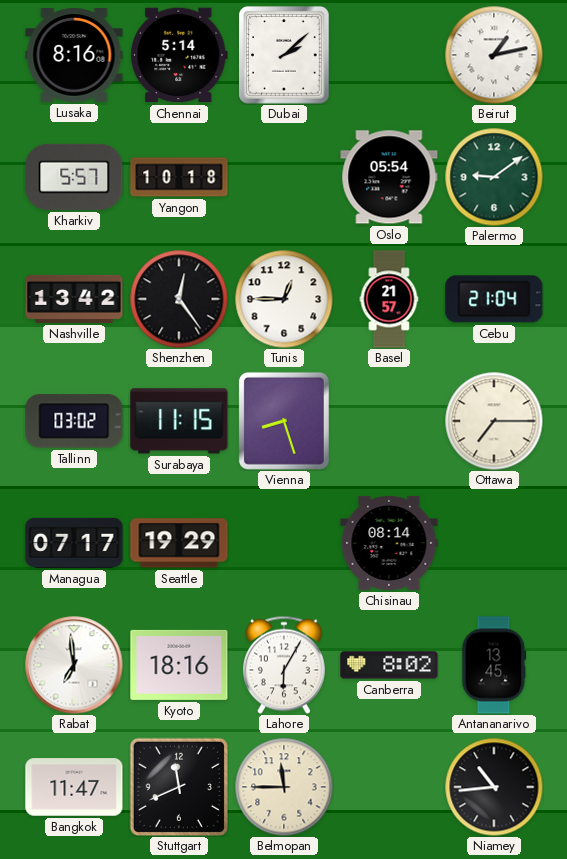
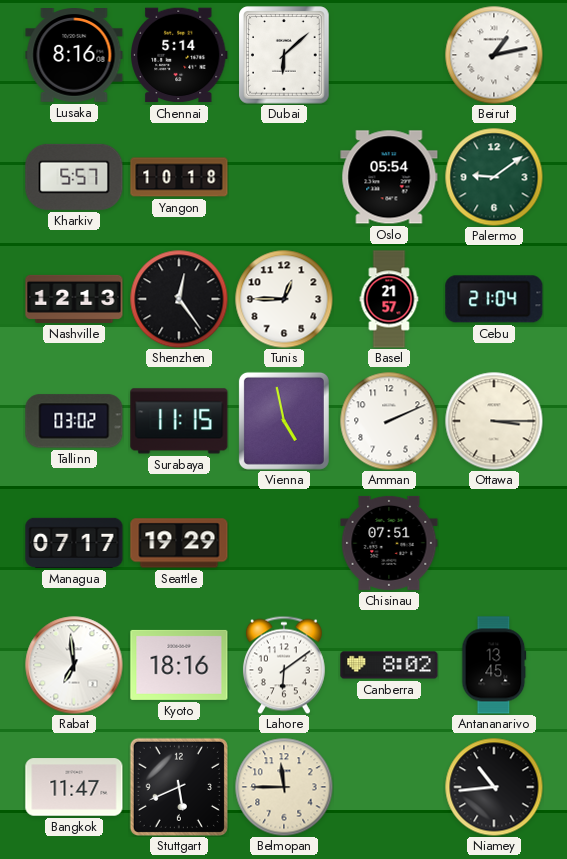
Dubai: 2:08 -> 6:08 (284, 55)
Nashville: 13:42 -> 12:13 (74, 299)
Vienna: 8:27 -> 4:58 (284, 421)
Amman: none -> 2:11 (389, 421)
Ottawa: 7:15 -> 3:15 (494, 421)
Chisinau: 08:14 -> 07:51 (389, 543)
Lahore: 6:05 -> 6:09 (284, 665)
Stuttgart: 11:41 -> 5:41 (179, 787)
